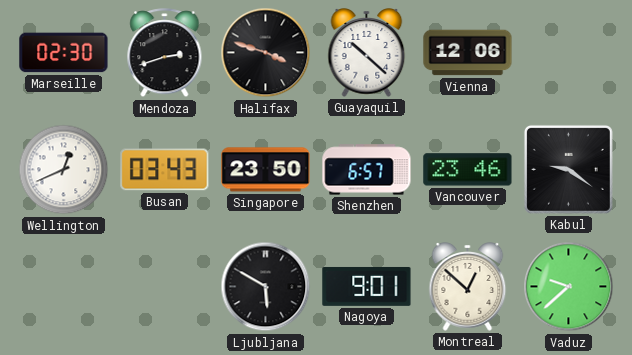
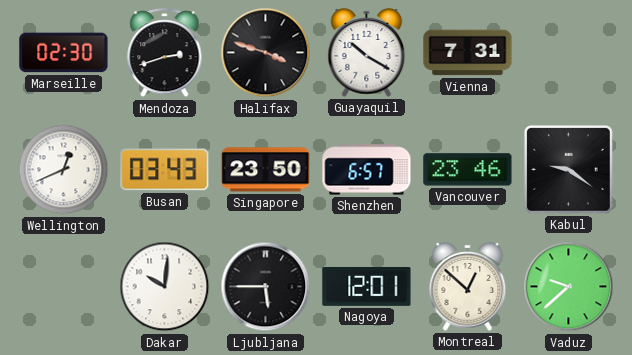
Guayaquil: 10:22 -> 10:20 (367, 53)
Vienna: 12:06 -> 7:31 (468, 53)
Dakar: none -> 10:01 (165, 287)
Ljubljana: 5:50 -> 5:45 (266, 287)
Nagoya: 9:01 -> 12:01 (367, 286)
